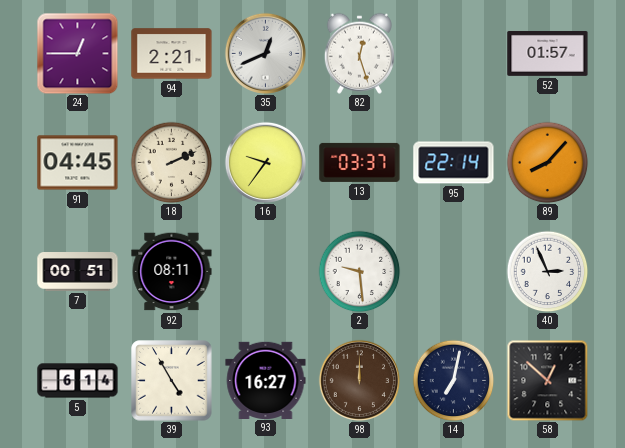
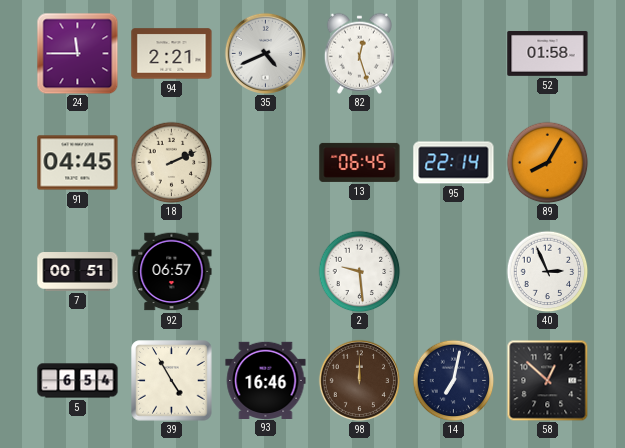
24: 12:45 -> 11:45 (77, 53)
35: 12:41 -> 4:41 (265, 53)
52: 01:57 -> 01:58 (548, 53)
16: 9:36 -> none (265, 162)
13: 03:37 -> 06:45 (360, 162)
89: 8:07 -> 8:05 (547, 162)
92: 08:11 -> 06:57 (172, 272)
5: 6:14 -> 6:54 (78, 381)
93: 16:27 -> 16:46 (266, 380)
